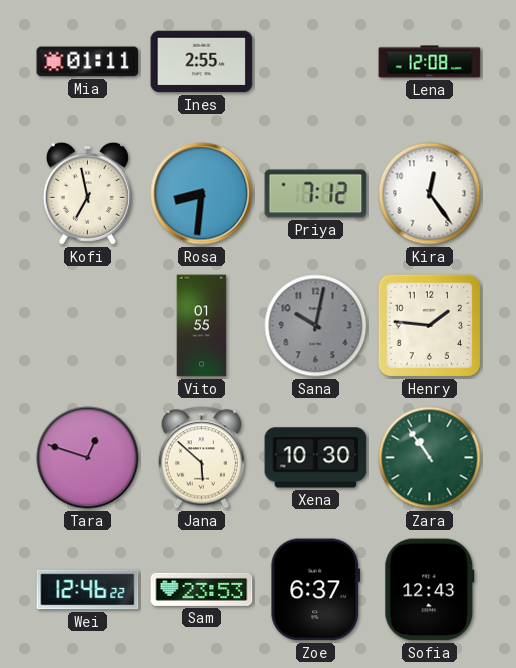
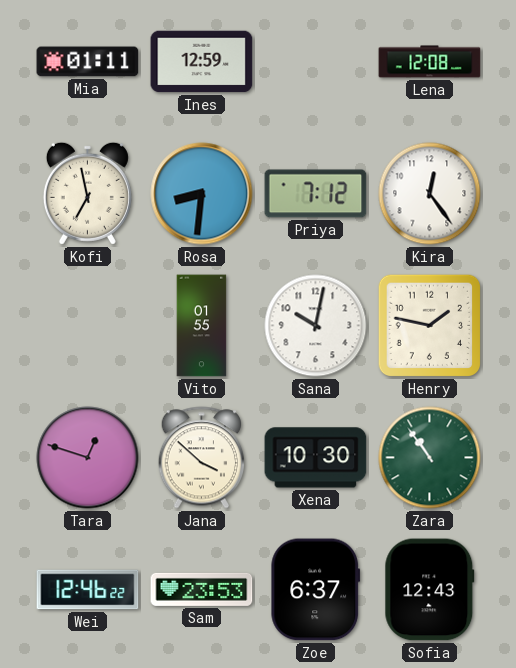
Ines: 2:55 -> 12:59 (202, 62)
Sana dial: grey -> white (316, 326)
Henry: 1:46 -> 1:47 (430, 326)
Jana: 5:52 -> 3:52 (201, 458)
